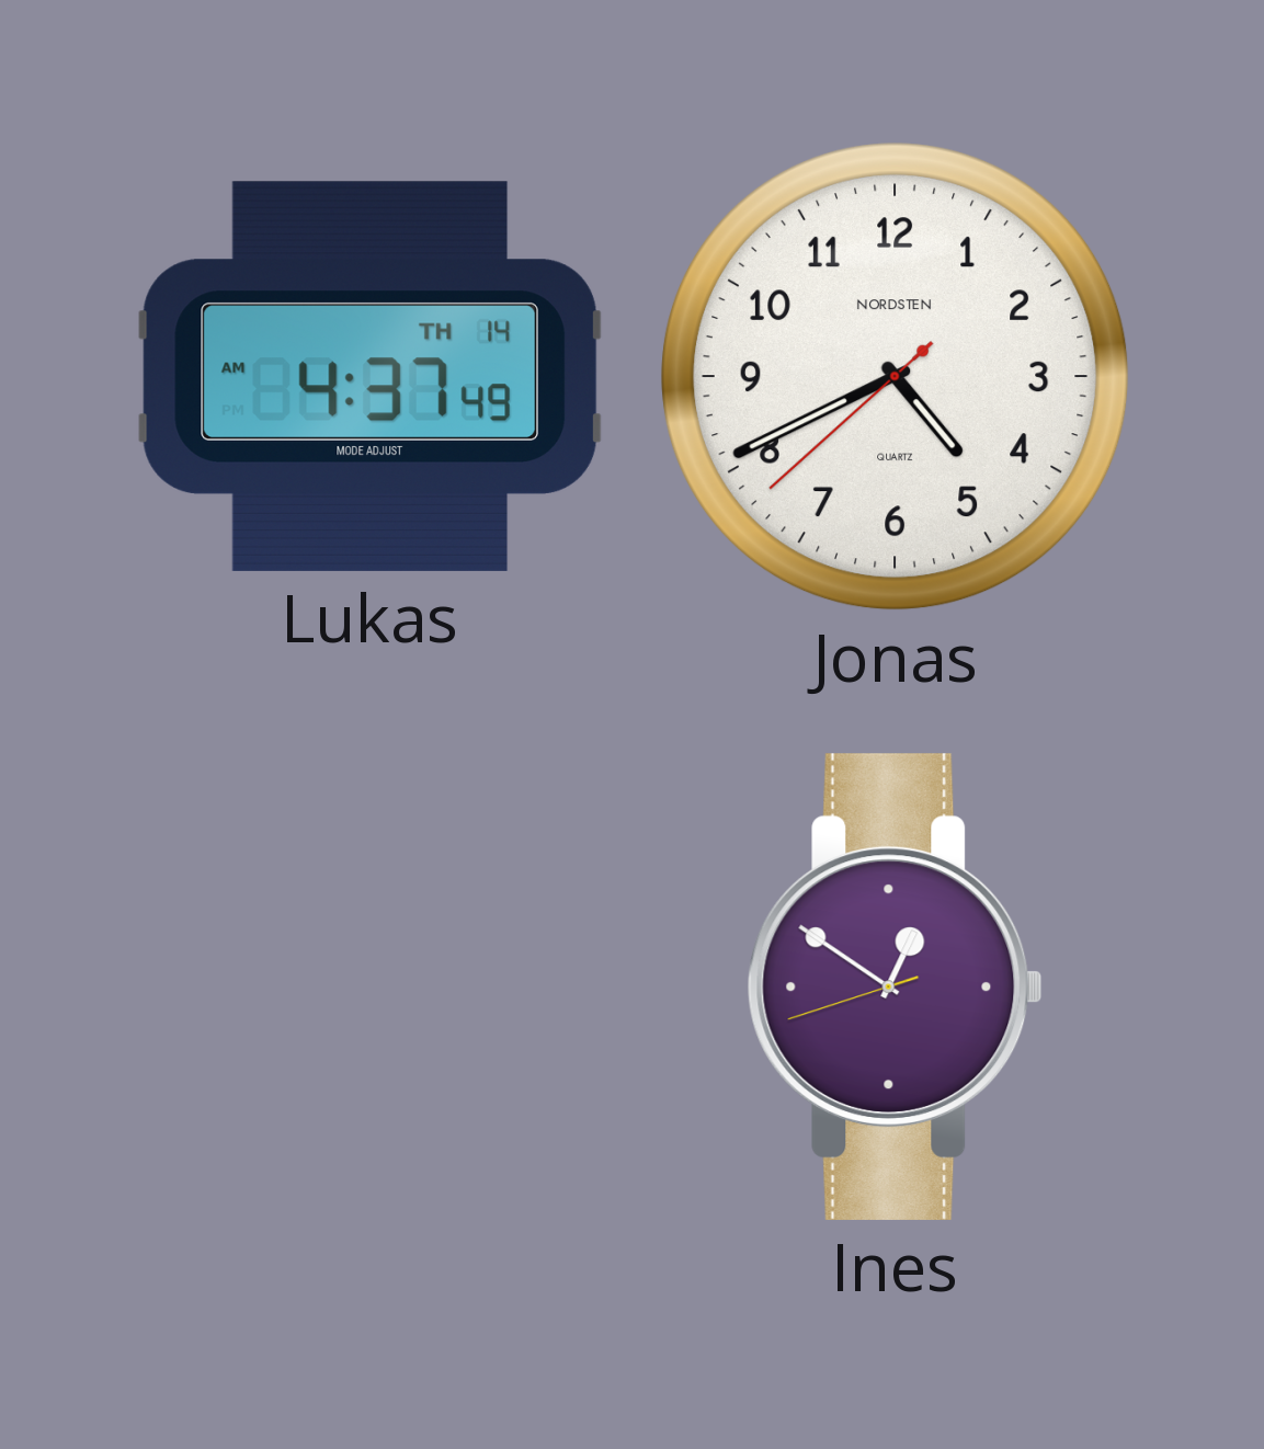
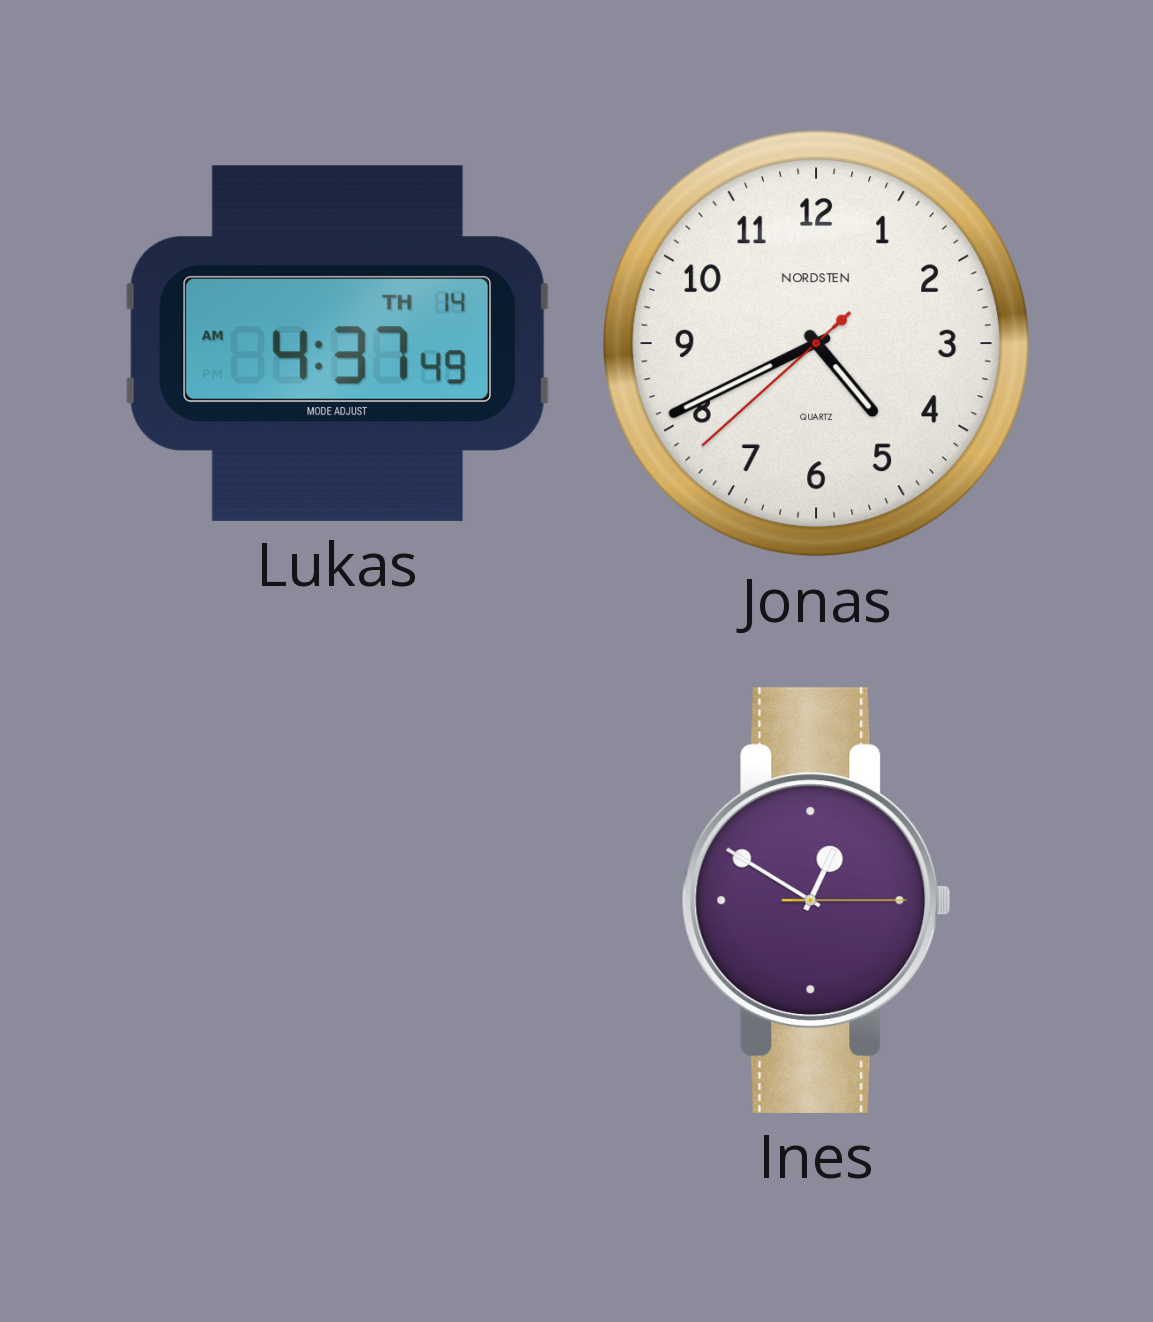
Ines: 12:50:42 -> 12:50:15 (816, 900)
